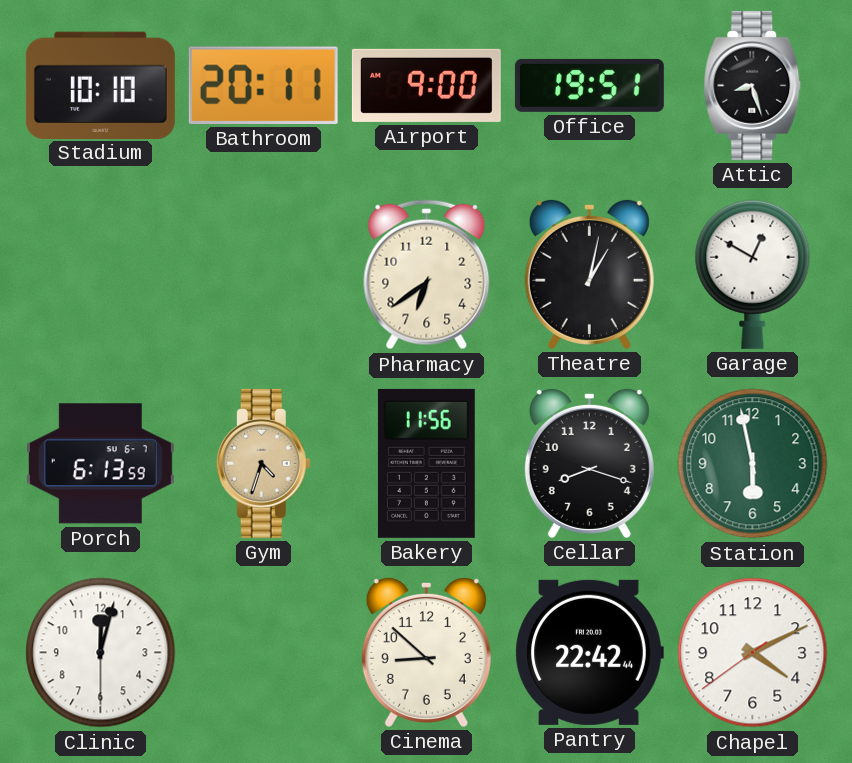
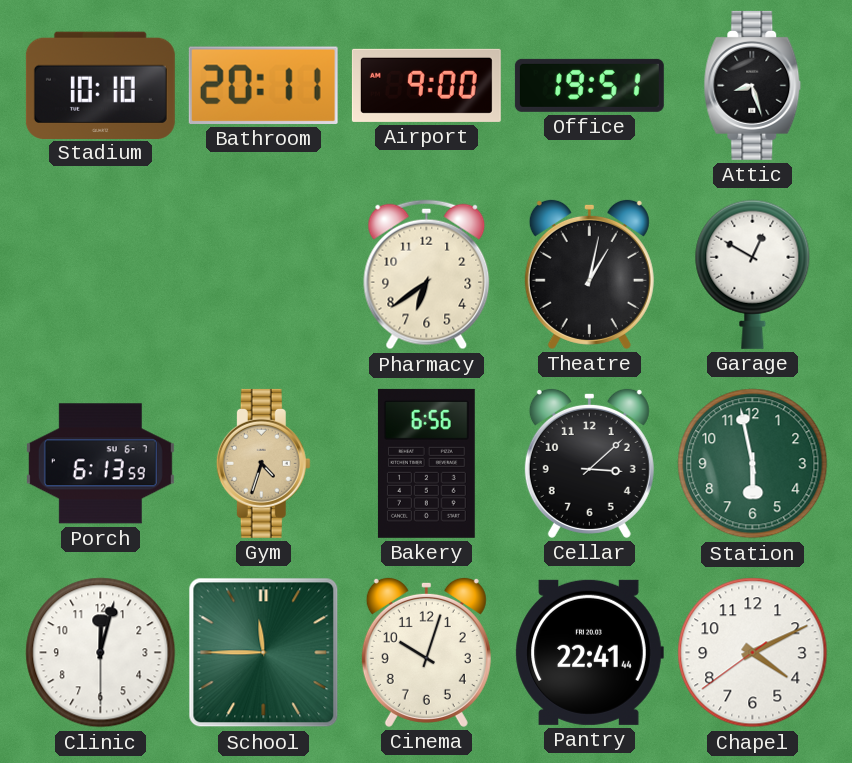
Bakery: 11:56 -> 6:56 (426, 463)
Cellar: 8:18 -> 3:08 (589, 463)
School: none -> 11:45 (264, 653)
Cinema: 8:52 -> 10:03 (426, 652)
Pantry: 22:42 -> 22:41 (589, 652)
